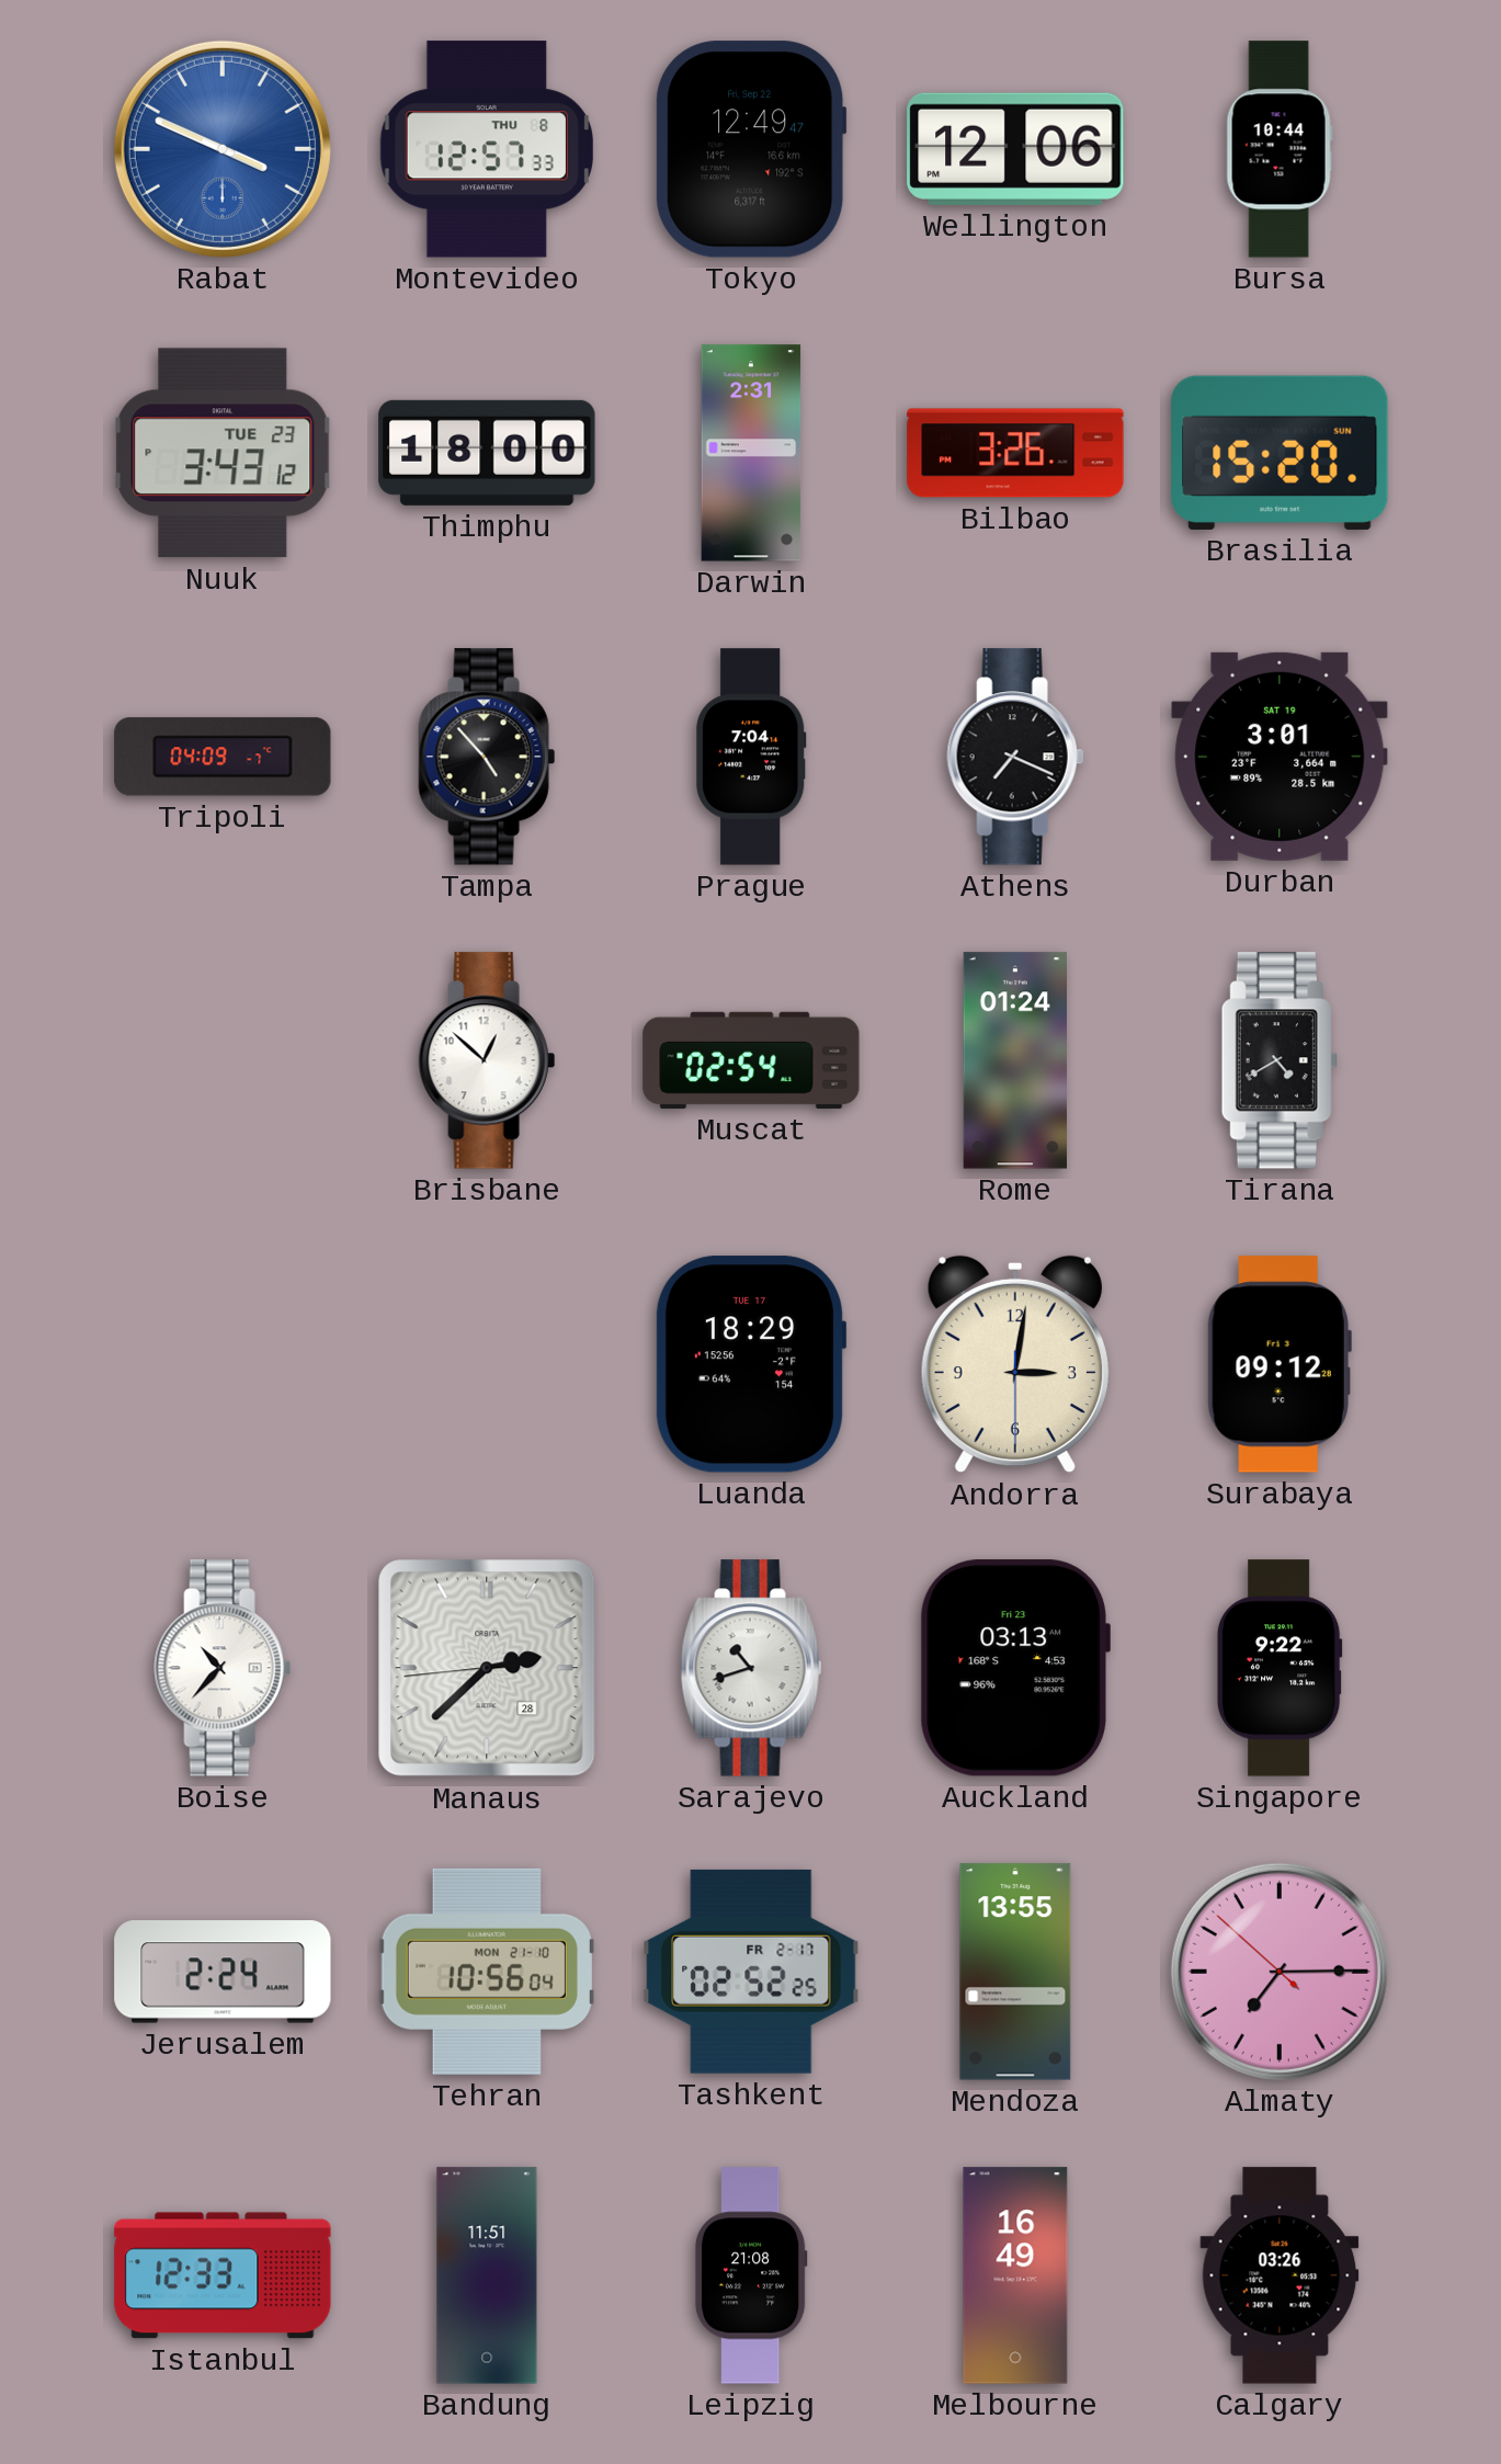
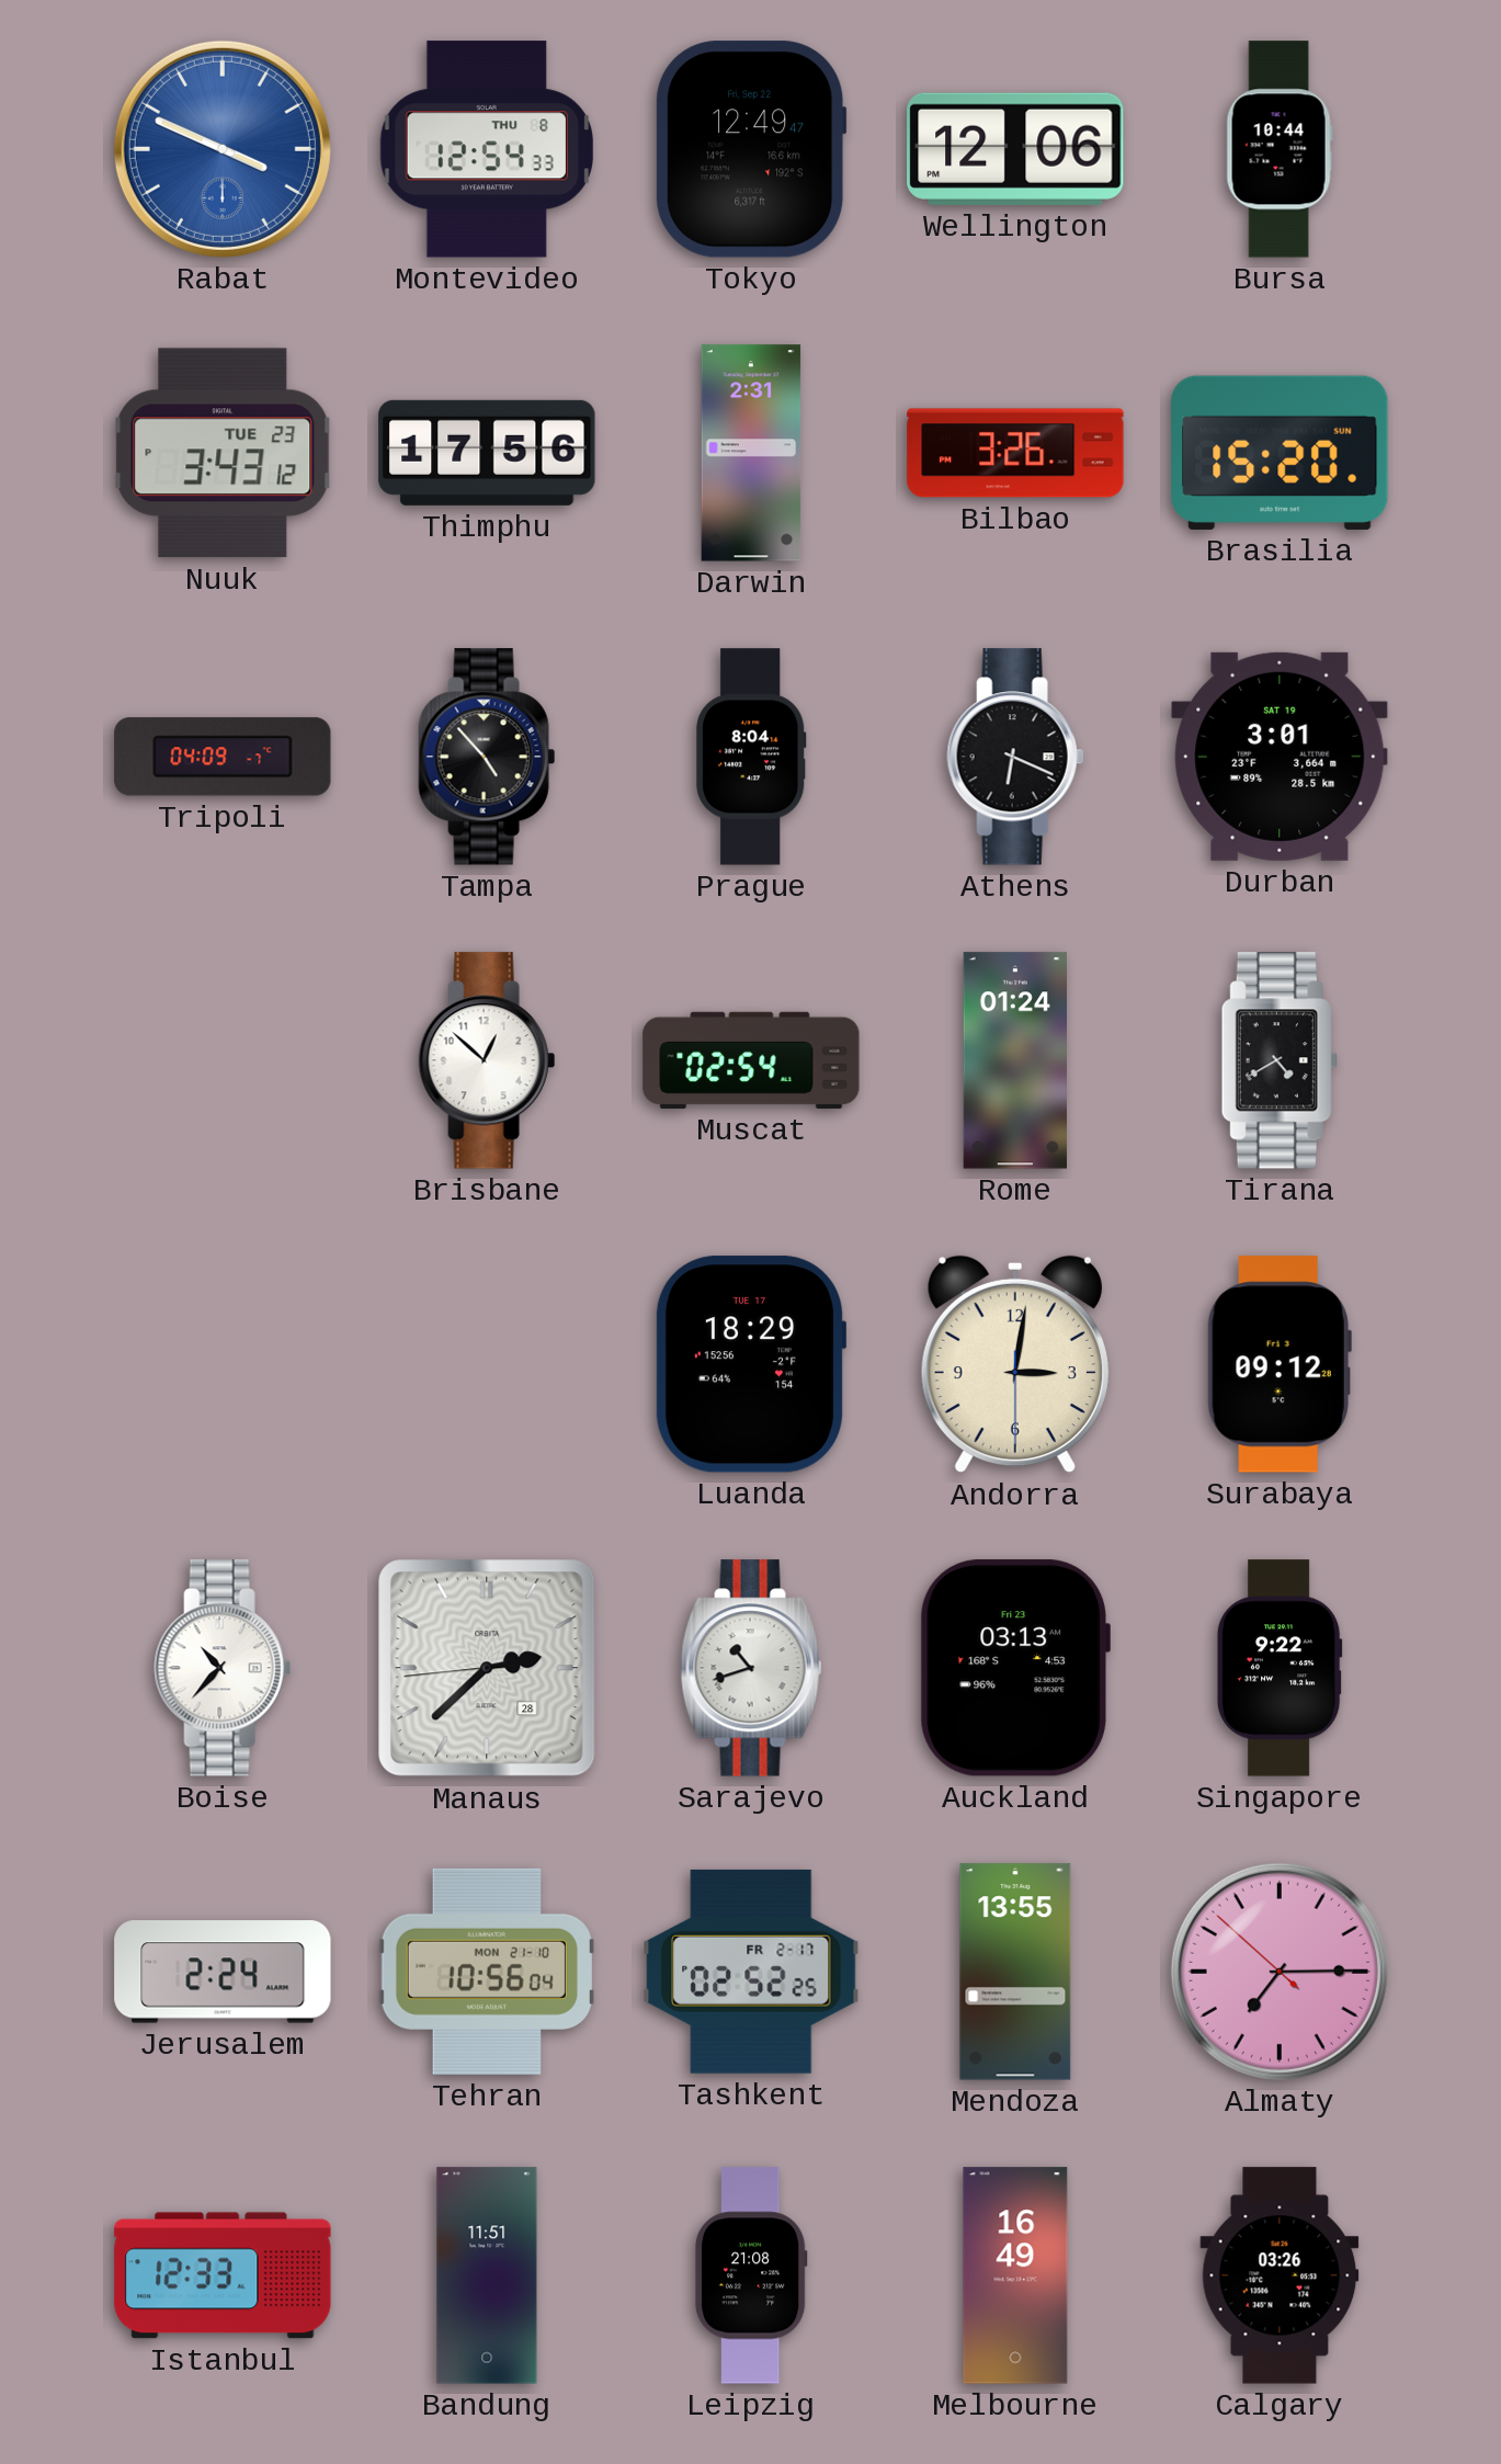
Montevideo: 12:57 -> 12:54 (487, 149)
Thimphu: 18:00 -> 17:56 (487, 453)
Prague: 7:04 -> 8:04 (751, 757)
Athens: 7:19 -> 6:19 (1015, 757)
